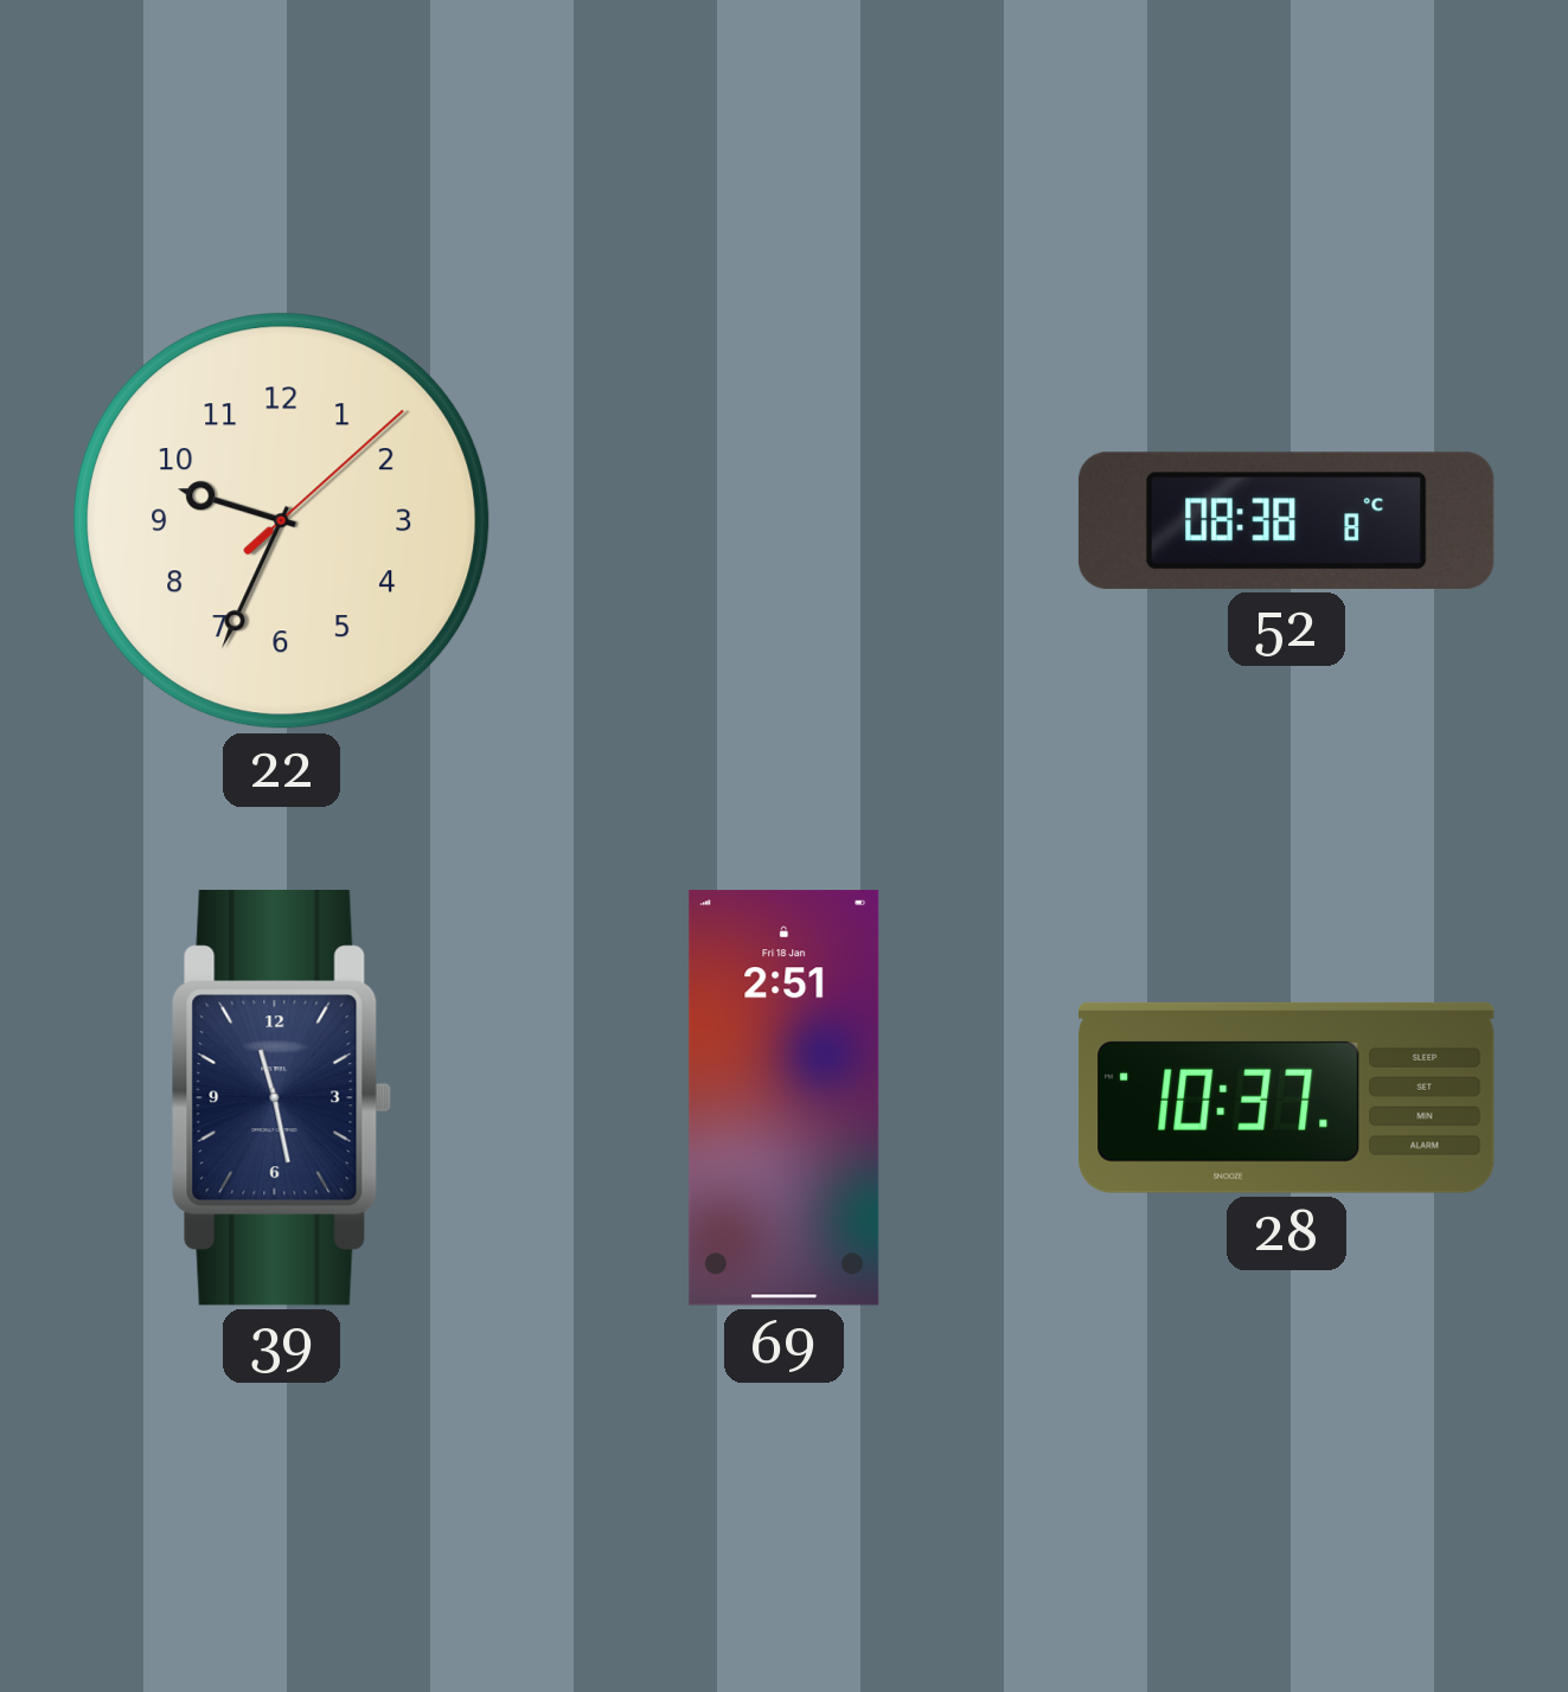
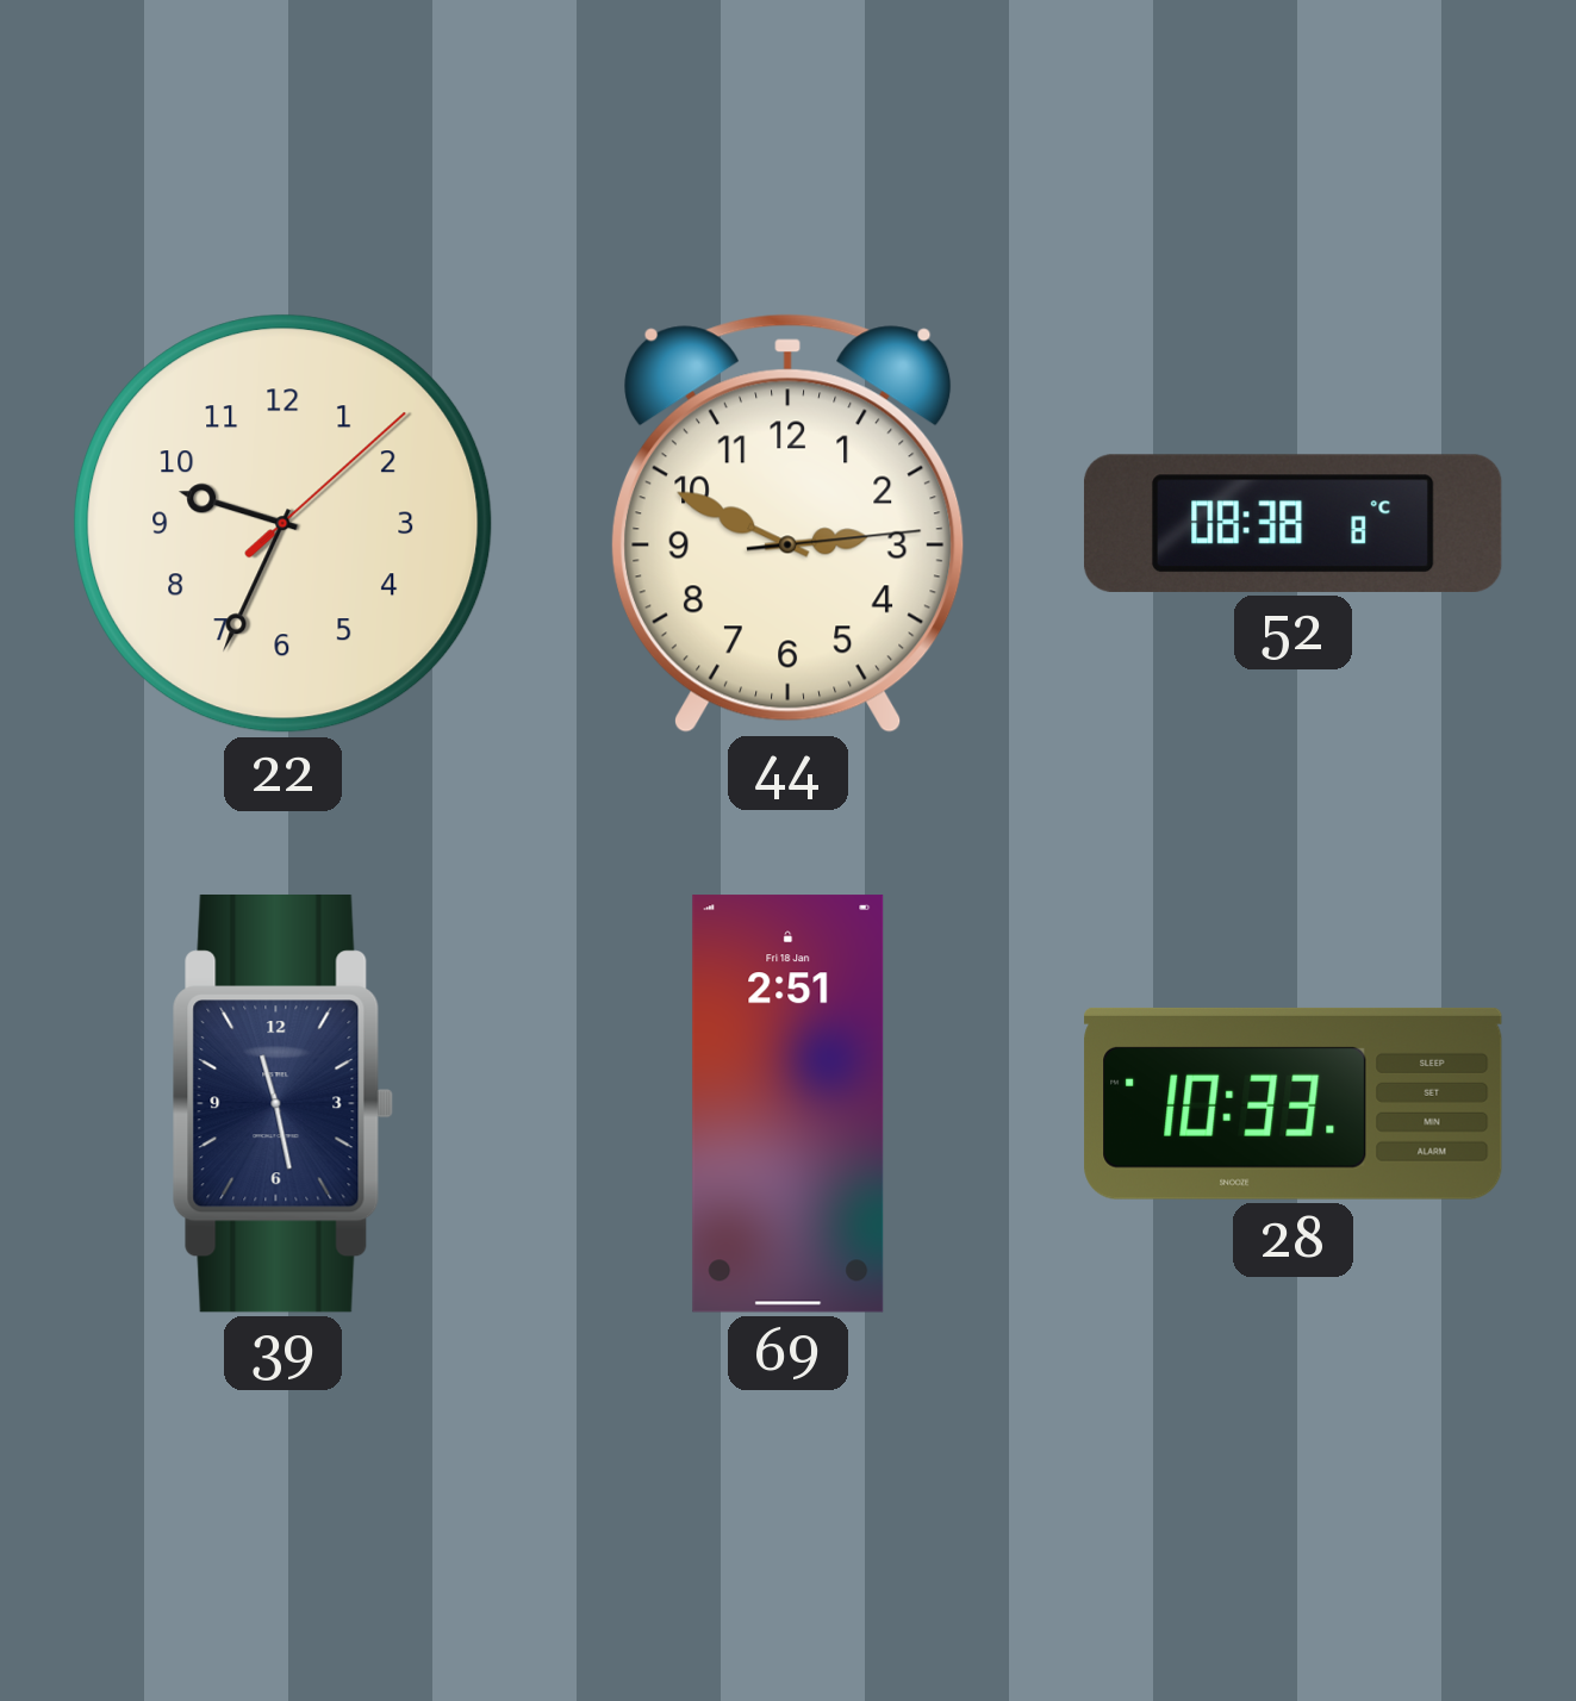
44: none -> 2:49 (789, 523)
28: 10:37 -> 10:33 (1294, 1103)
